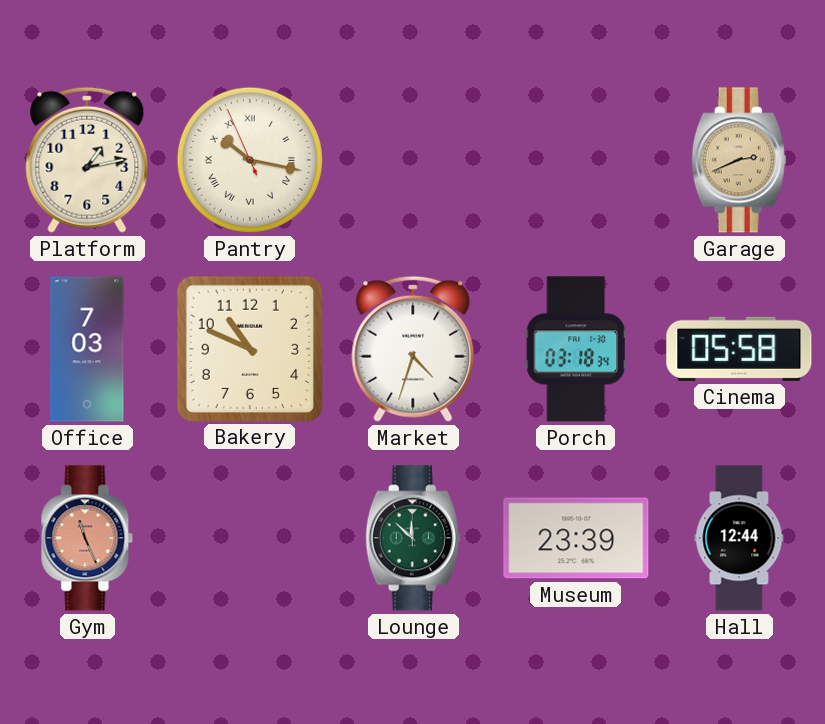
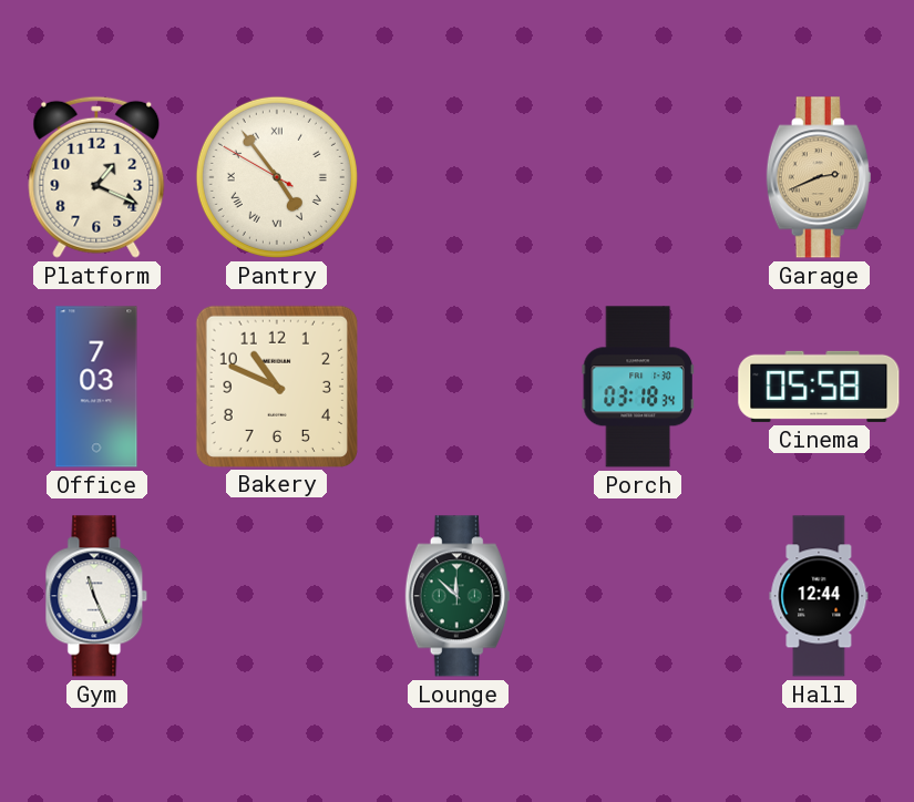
Platform: 1:13 -> 1:19 (96, 177)
Pantry: 10:16 -> 4:53 (277, 177)
Market: 4:33 -> none (413, 349)
Gym dial: salmon -> white (96, 596)
Museum: 23:39 -> none (576, 538)
